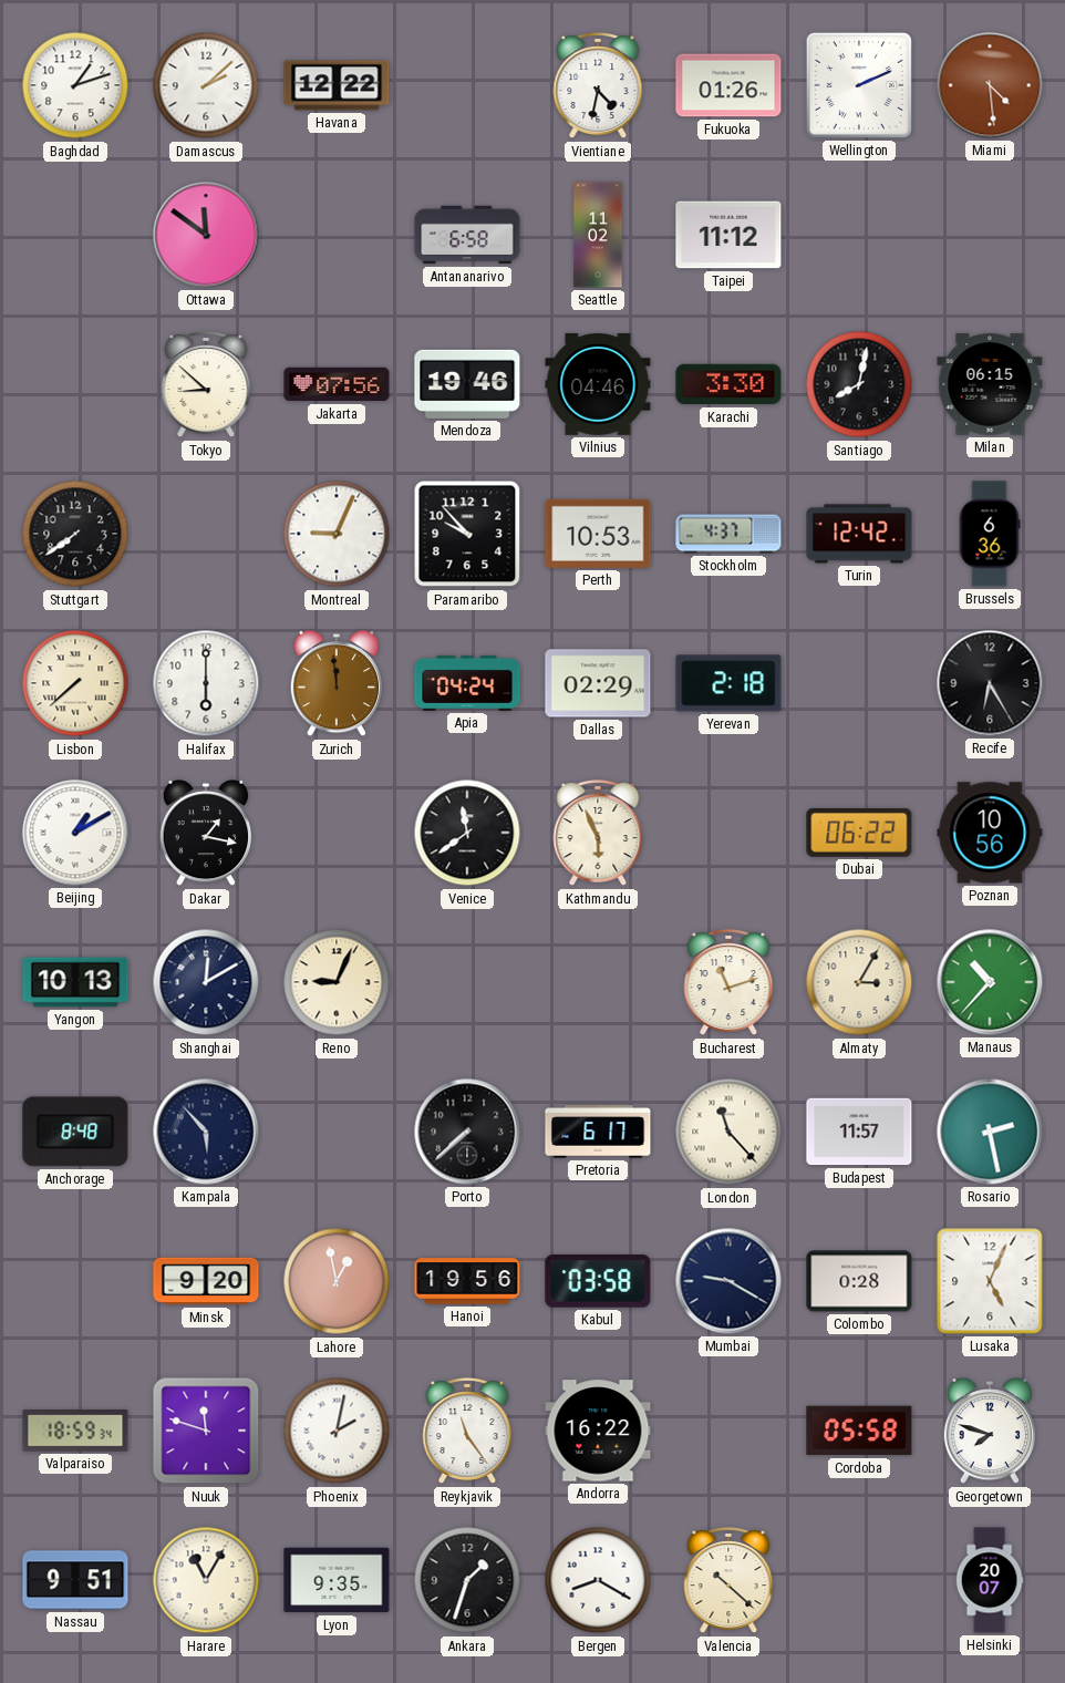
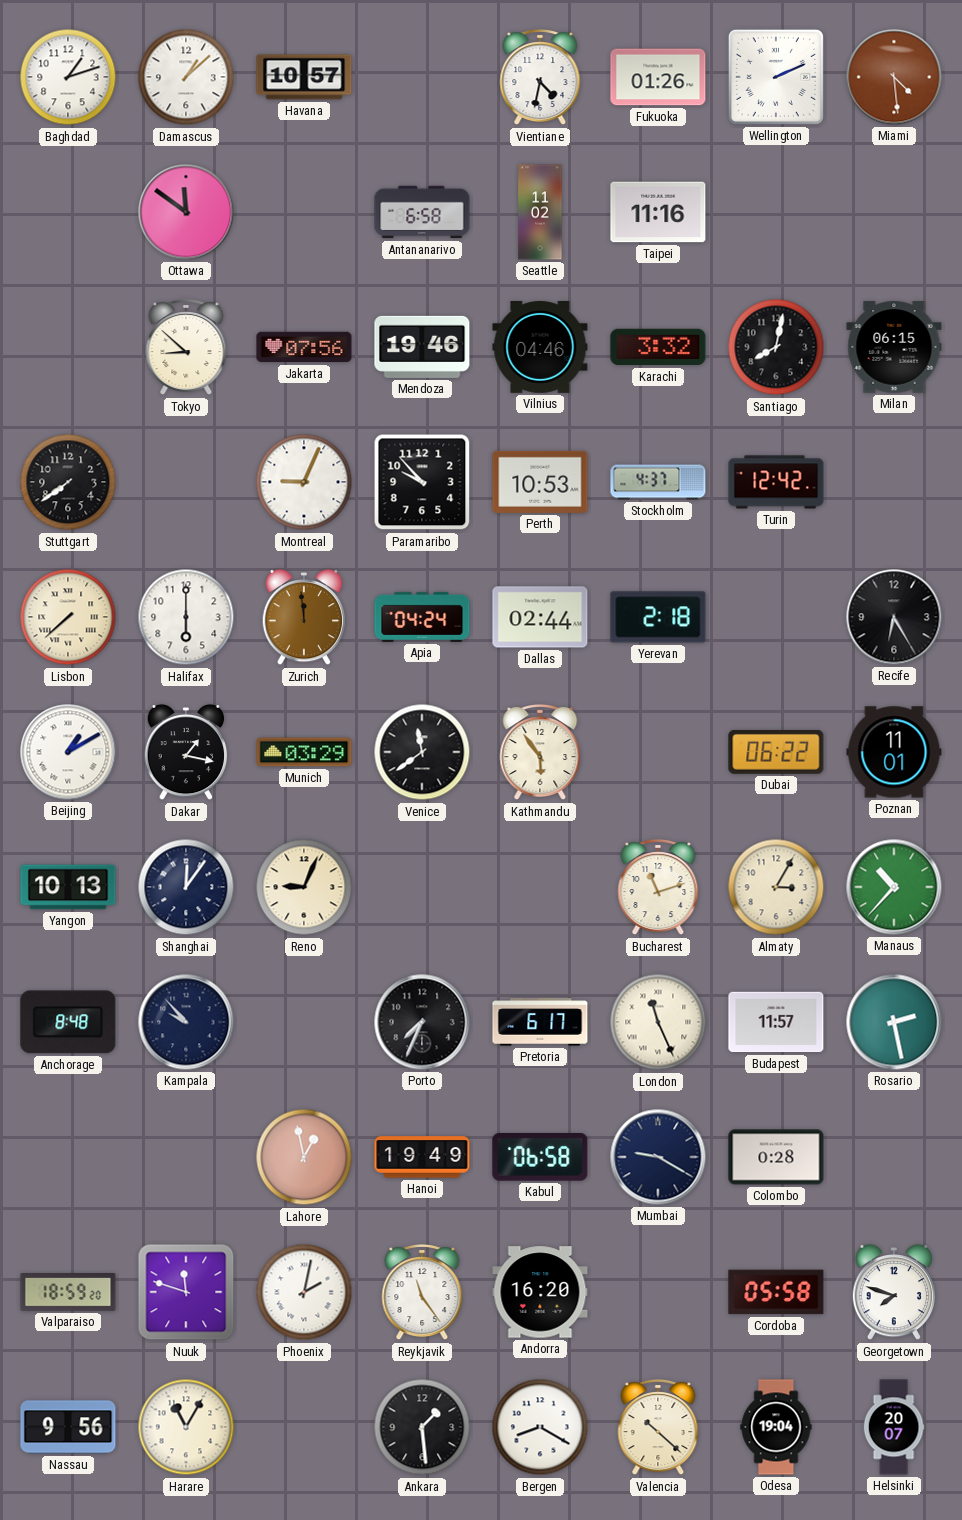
Damascus: 2:08 -> 1:08 (186, 77)
Havana: 12:22 -> 10:57 (304, 77)
Taipei: 11:12 -> 11:16 (658, 212)
Karachi: 3:30 -> 3:32 (658, 347)
Brussels: 6:36 -> none (990, 534)
Dallas: 02:29 -> 02:44 (540, 617)
Munich: none -> 03:29 (304, 752)
Kathmandu: 5:56 -> 5:54 (540, 753)
Poznan: 10:56 -> 11:01 (894, 752)
Shanghai: 12:10 -> 12:06 (186, 887)
Kampala: 5:53 -> 9:53 (186, 1022)
Porto: 7:38 -> 7:34 (422, 1022)
London: 11:23 -> 11:26 (658, 1022)
Minsk: 9:20 -> none (206, 1281)
Hanoi: 19:56 -> 19:49 (422, 1157)
Kabul: 03:58 -> 06:58 (540, 1158)
Lusaka: 5:04 -> none (990, 1281)
Valparaiso: 18:59:34 -> 18:59:20 (68, 1293)
Andorra: 16:22 -> 16:20 (540, 1292)
Nassau: 9:51 -> 9:56 (68, 1427)
Lyon: 9:35 -> none (337, 1580)
Ankara: 1:33 -> 1:29 (422, 1427)
Odesa: none -> 19:04 (776, 1427)
